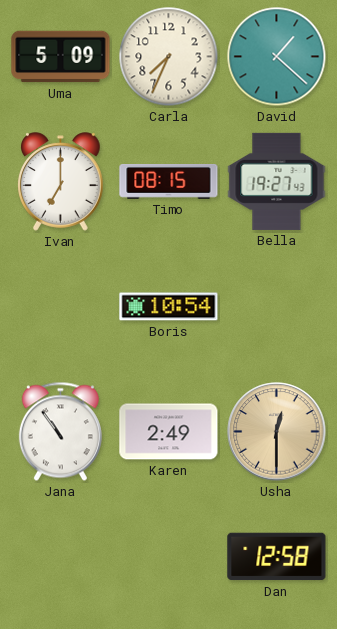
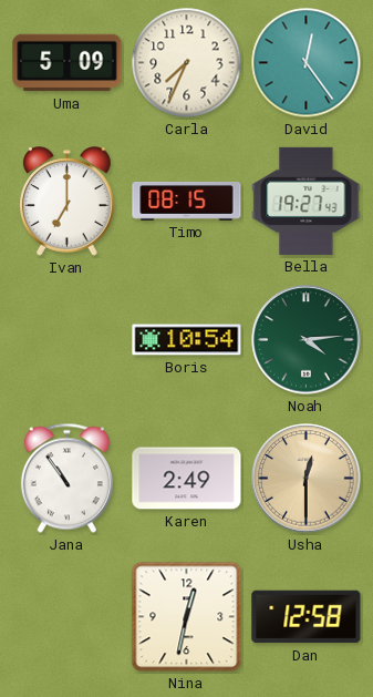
David: 1:22 -> 12:24 (307, 63)
Noah: none -> 4:14 (307, 340)
Nina: none -> 12:32 (187, 617)
